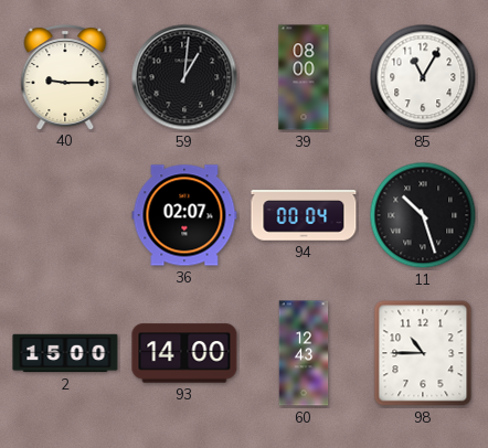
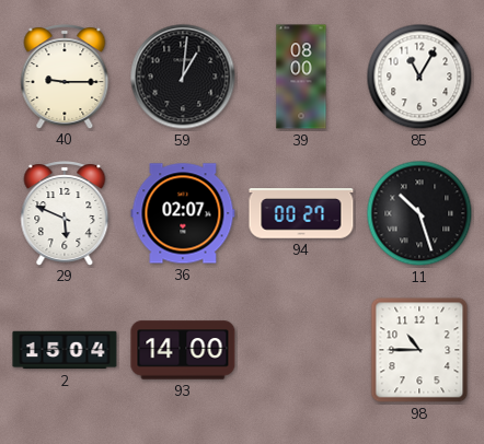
29: none -> 5:49 (65, 213)
94: 00:04 -> 00:27 (301, 213)
2: 15:00 -> 15:04 (65, 350)
60: 12:43 -> none (304, 353)
